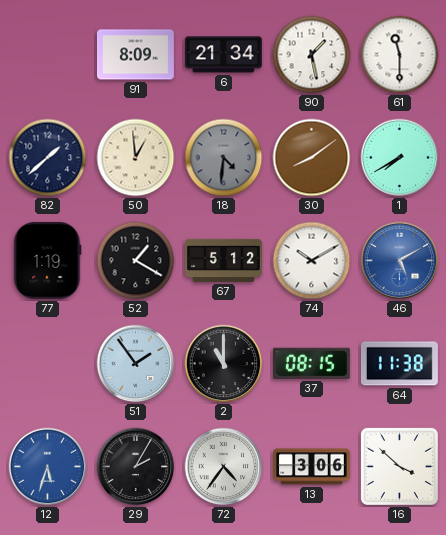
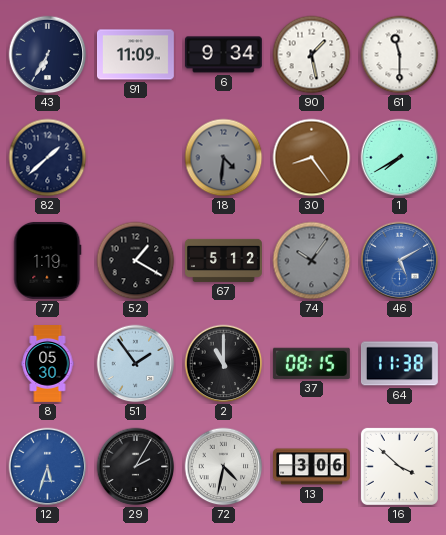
43: none -> 6:35 (48, 55)
91: 8:09 -> 11:09 (136, 55)
6: 21:34 -> 9:34 (223, 55)
50: 12:59 -> none (136, 158)
30: 8:09 -> 8:24 (312, 158)
74: 10:10 -> 10:06 (312, 261)
74 dial: white -> grey (312, 261)
8: none -> 05:30 (48, 364)
72: 4:36 -> 4:32 (224, 467)
